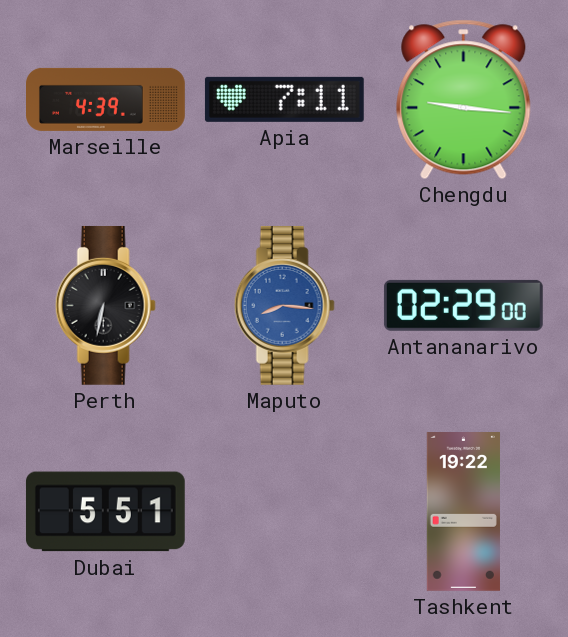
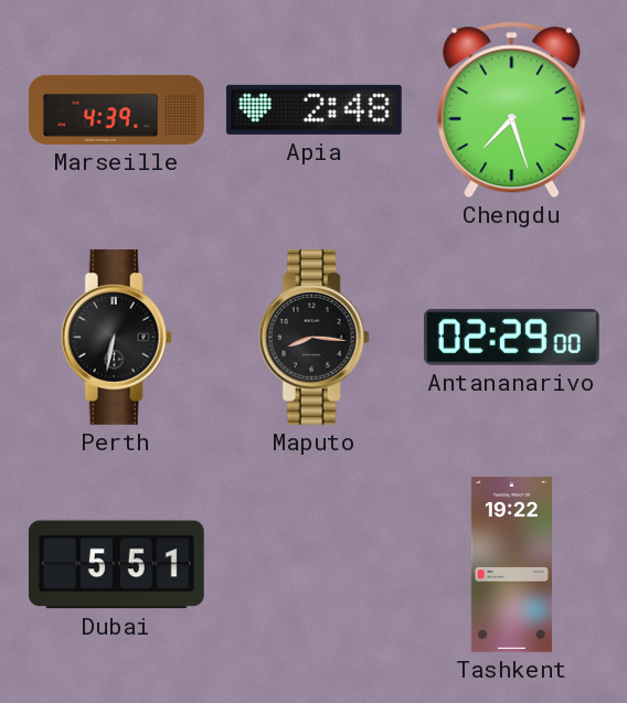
Apia: 7:11 -> 2:48 (313, 109)
Chengdu: 9:16 -> 7:27 (512, 110)
Maputo dial: blue -> black (313, 337)
